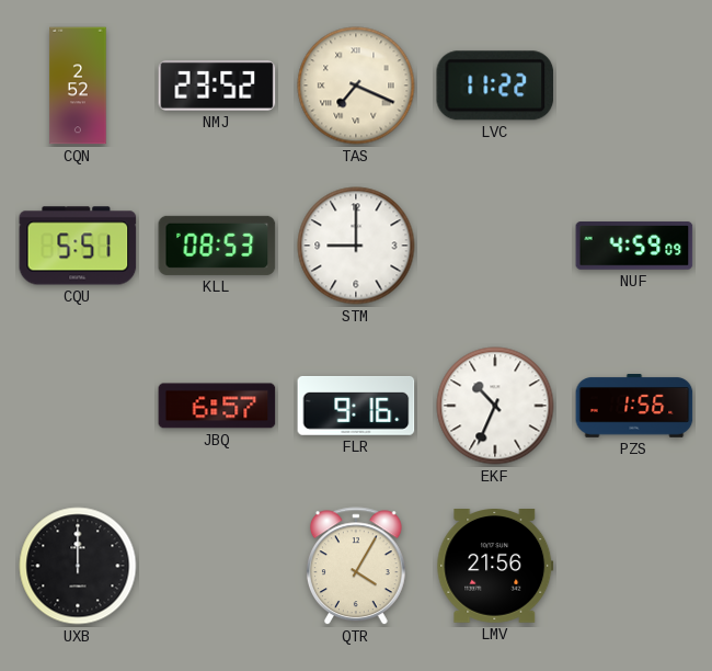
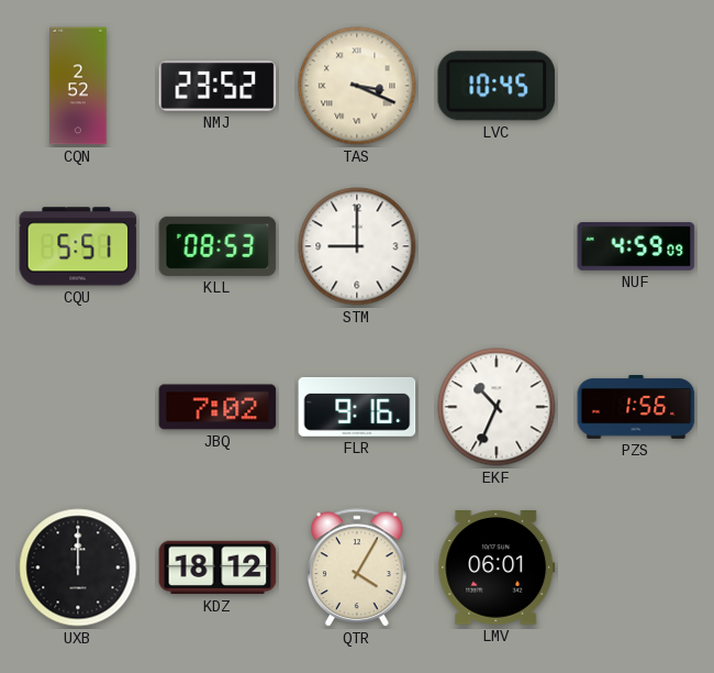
TAS: 7:19 -> 3:19 (357, 86)
LVC: 11:22 -> 10:45 (497, 86)
JBQ: 6:57 -> 7:02 (217, 407)
KDZ: none -> 18:12 (217, 567)
LMV: 21:56 -> 06:01 (497, 569)
